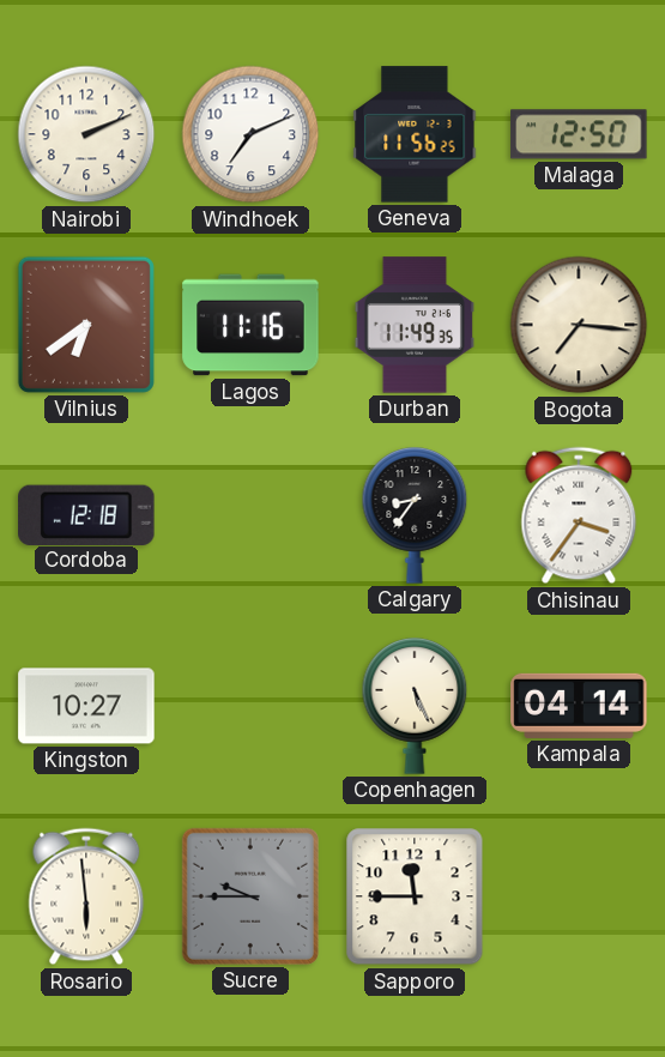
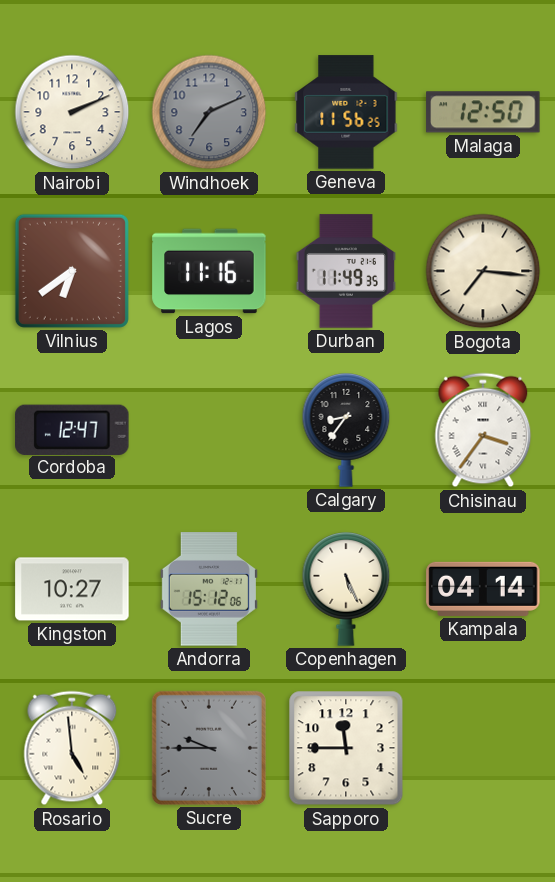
Windhoek dial: white -> grey (209, 112)
Cordoba: 12:18 -> 12:47 (72, 429)
Andorra: none -> 15:12 (209, 589)
Rosario: 5:59 -> 4:59 (72, 748)
